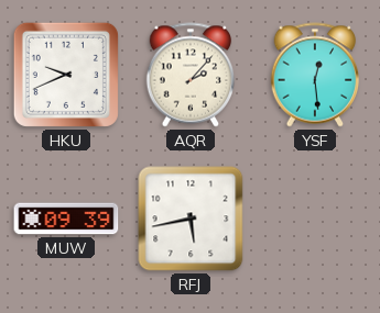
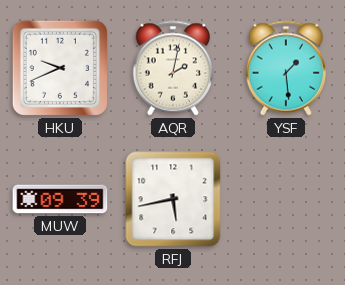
AQR: 2:07 -> 2:02 (173, 68)
YSF: 12:29 -> 1:29 (286, 68)
